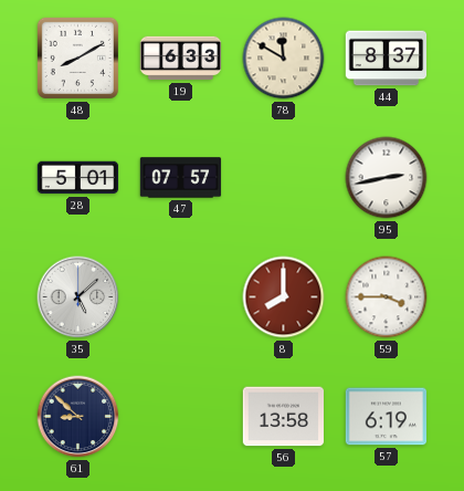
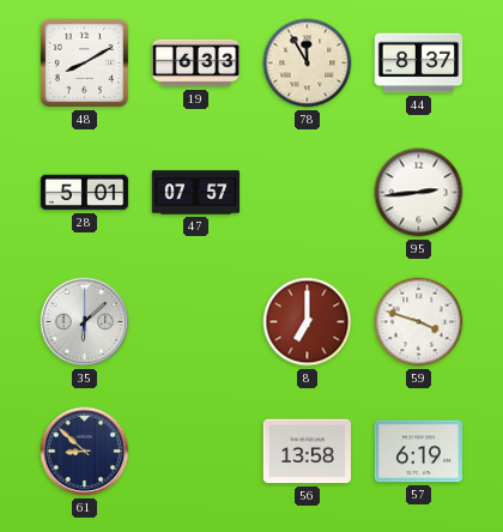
78: 11:50 -> 11:55 (308, 64)
95: 2:43 -> 2:44 (419, 193)
35: 5:08 -> 6:08 (85, 322)
8: 8:00 -> 7:00 (308, 322)
59: 3:45 -> 3:48 (419, 322)
